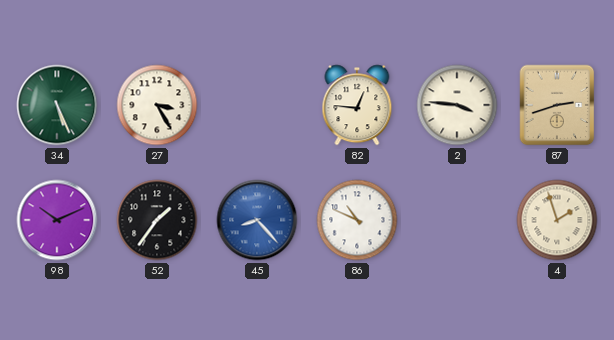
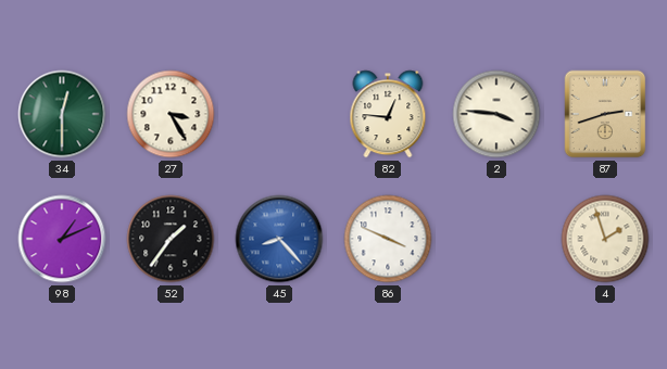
34: 5:26 -> 12:30 (62, 114)
98: 10:11 -> 1:11 (62, 239)
86: 10:49 -> 3:49 (388, 239)
